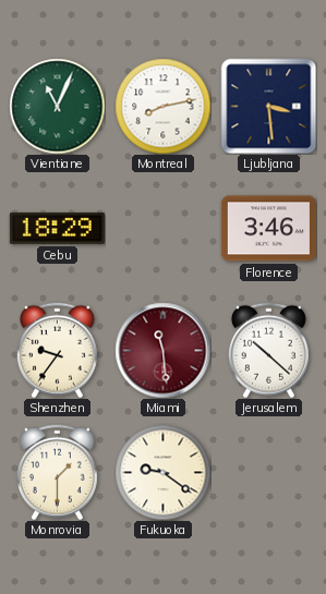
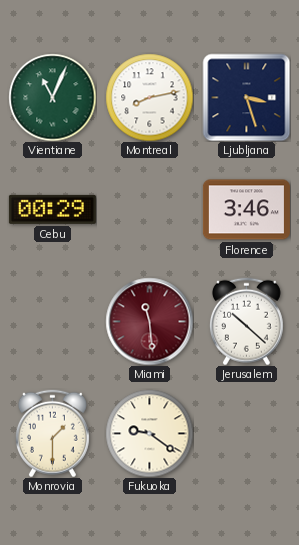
Ljubljana: 3:29 -> 3:27 (246, 97)
Cebu: 18:29 -> 00:29 (52, 209)
Shenzhen: 9:36 -> none (57, 350)
